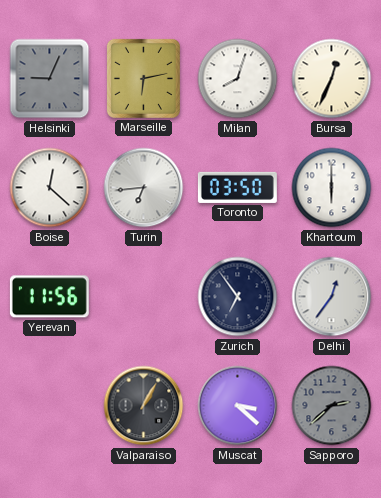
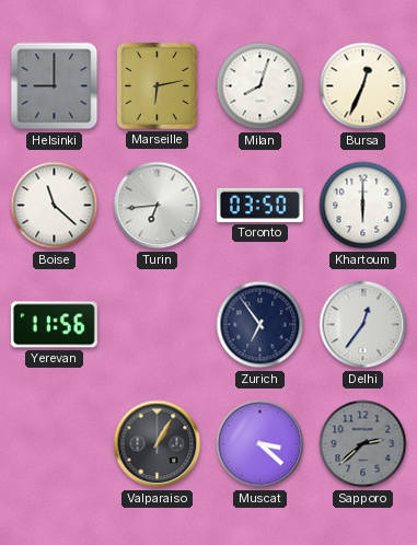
Helsinki: 9:04 -> 9:00 (55, 86)
Boise: 12:22 -> 11:22 (55, 206)
